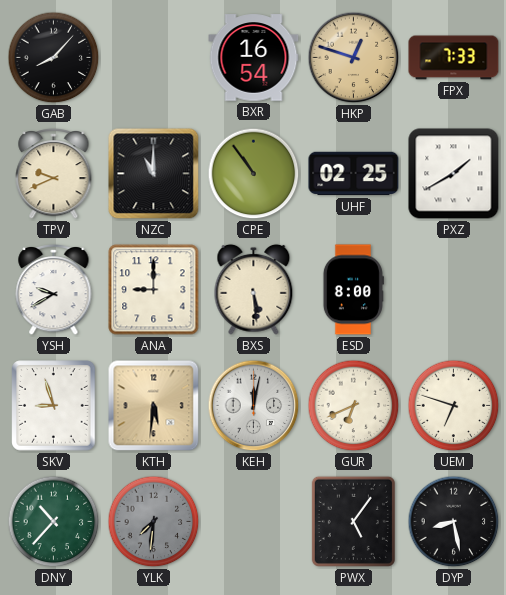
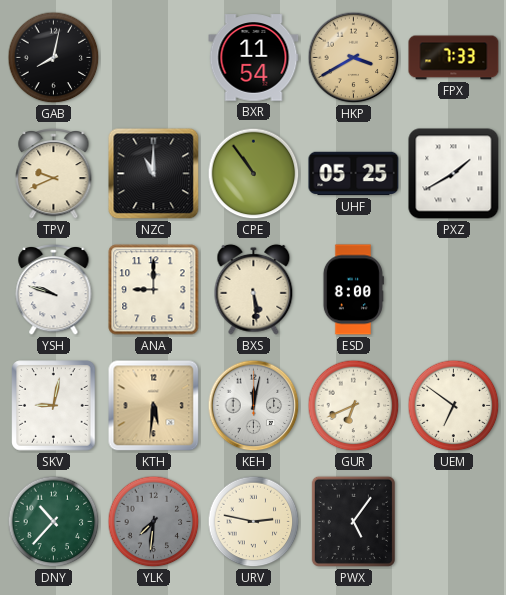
GAB: 8:07 -> 8:02 (54, 58)
BXR: 16:54 -> 11:54 (254, 58)
HKP: 12:48 -> 3:40 (354, 58)
UHF: 02:25 -> 05:25 (354, 174)
YSH: 9:40 -> 9:48 (54, 289)
SKV: 8:57 -> 9:02 (54, 406)
UEM: 6:48 -> 6:51 (454, 406)
URV: none -> 2:47 (254, 522)
DYP: 8:28 -> none (454, 522)
